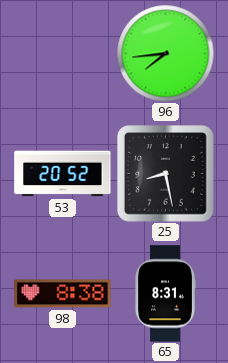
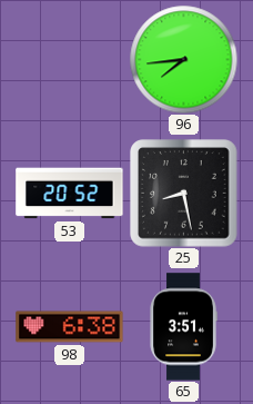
98: 8:38 -> 6:38 (70, 327)
65: 8:31 -> 3:51 (183, 327)
